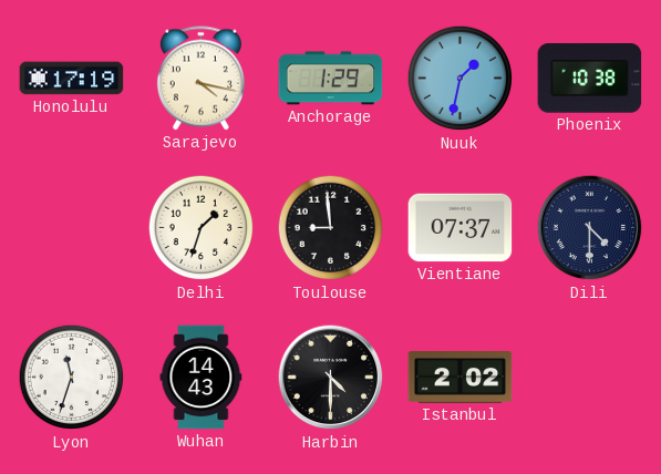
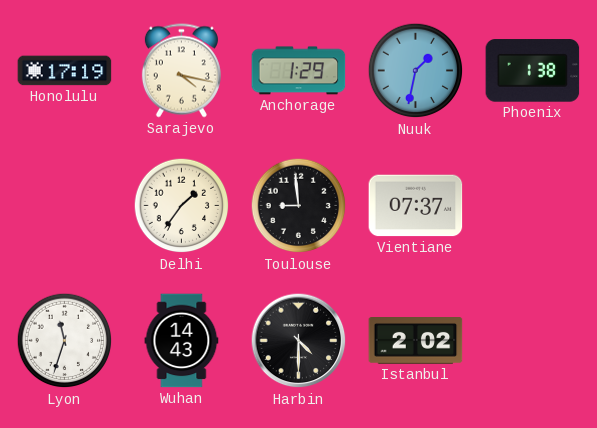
Phoenix: 10:38 -> 1:38 (533, 71)
Delhi: 1:33 -> 1:36 (182, 206)
Dili: 4:30 -> none (590, 228)
